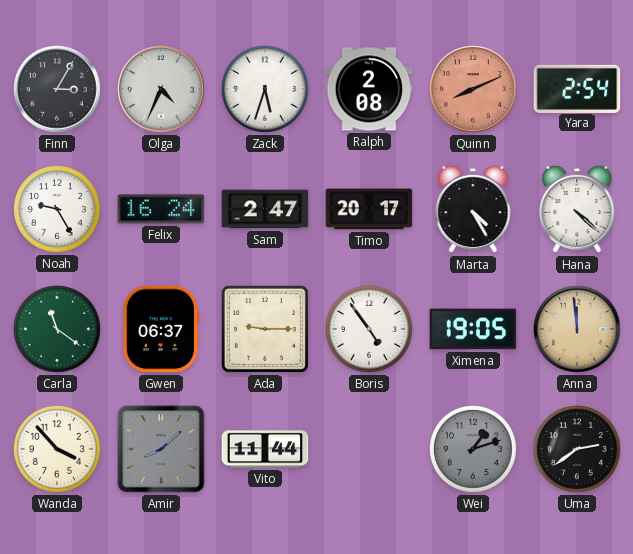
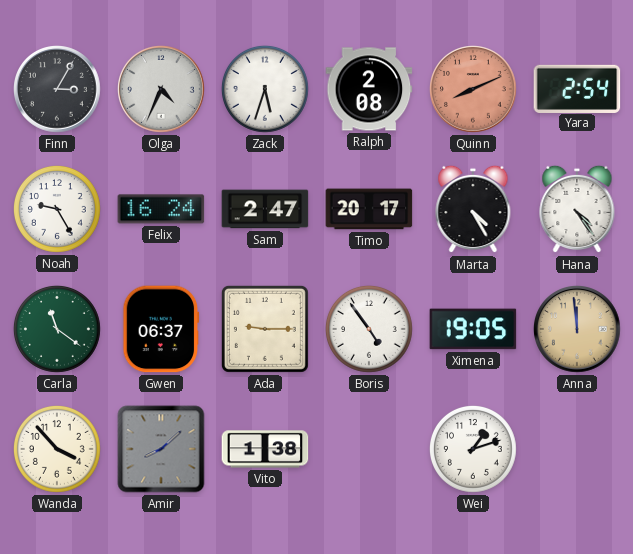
Hana: 4:22 -> 4:24 (577, 209)
Vito: 11:44 -> 1:38 (265, 449)
Wei dial: grey -> white (473, 449)
Uma: 2:39 -> none (577, 449)
